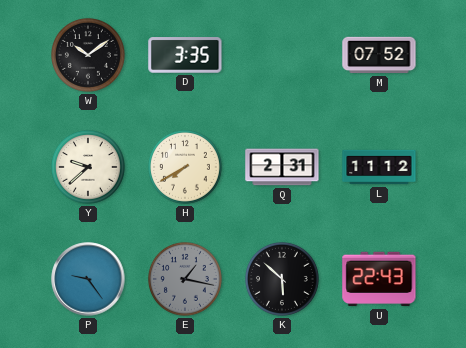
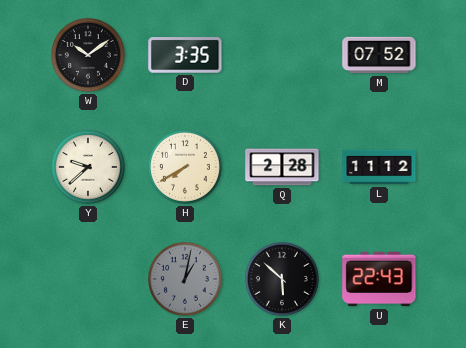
Q: 2:31 -> 2:28 (282, 167)
P: 9:24 -> none (88, 279)
E: 1:17 -> 1:02 (185, 279)
